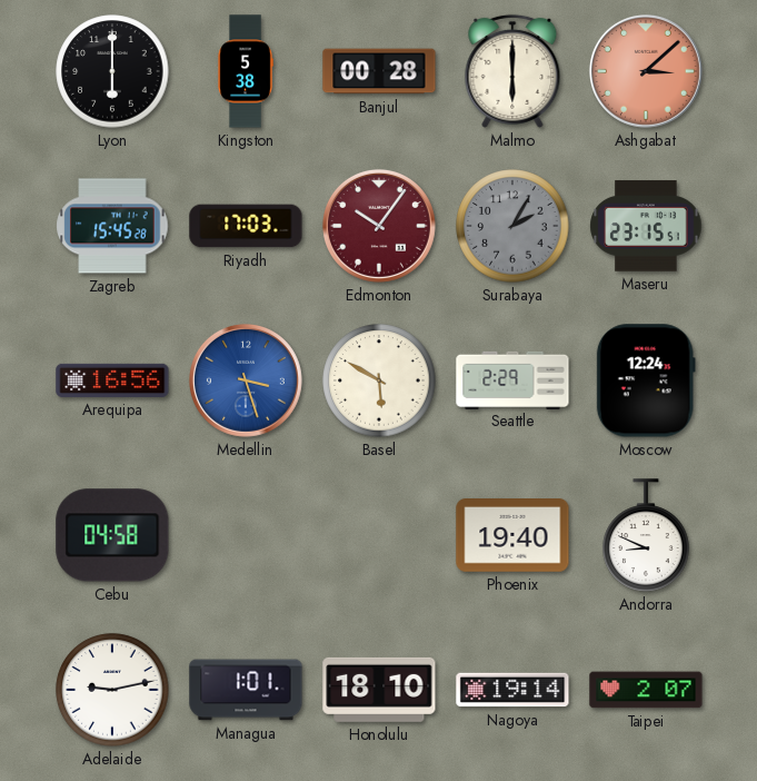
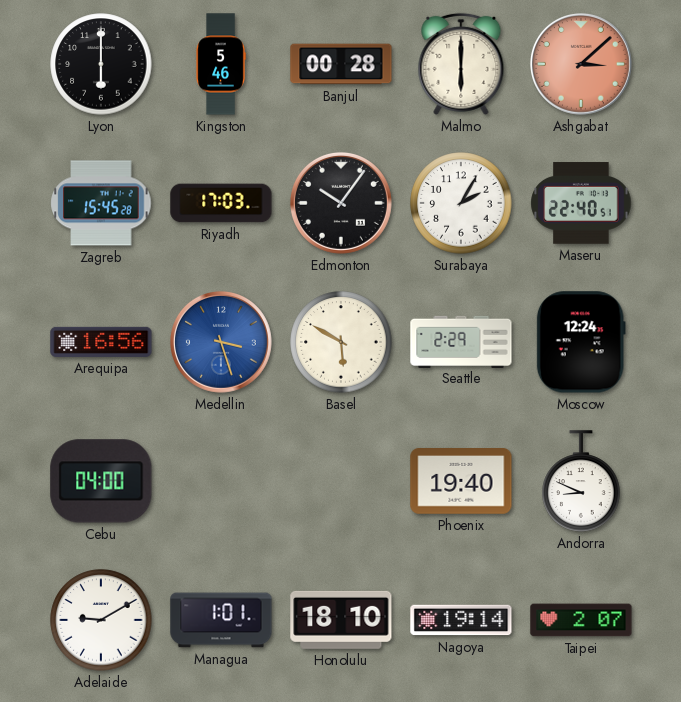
Kingston: 5:38 -> 5:46 (221, 64)
Edmonton dial: burgundy -> black (341, 203)
Surabaya dial: grey -> white (461, 203)
Maseru: 23:15 -> 22:40 (581, 203)
Cebu: 04:58 -> 04:00 (101, 481)
Adelaide: 9:13 -> 9:10 (101, 620)
